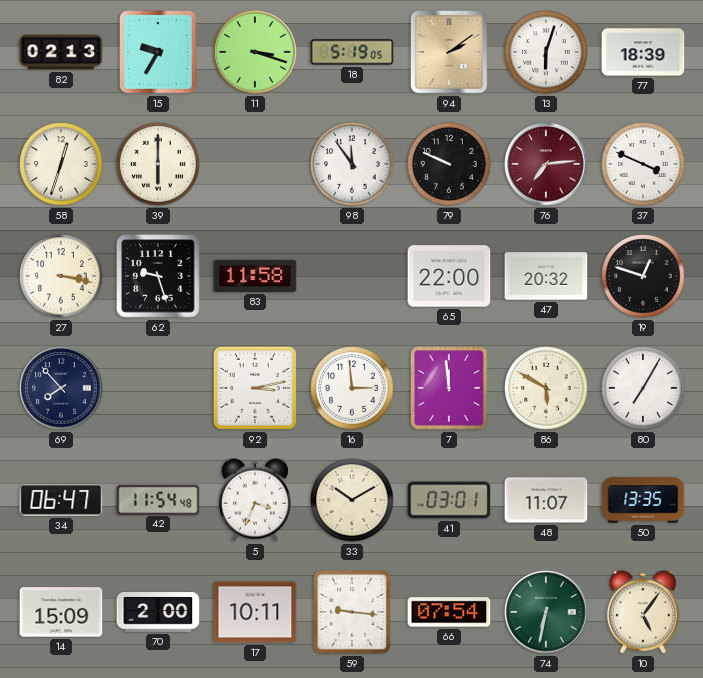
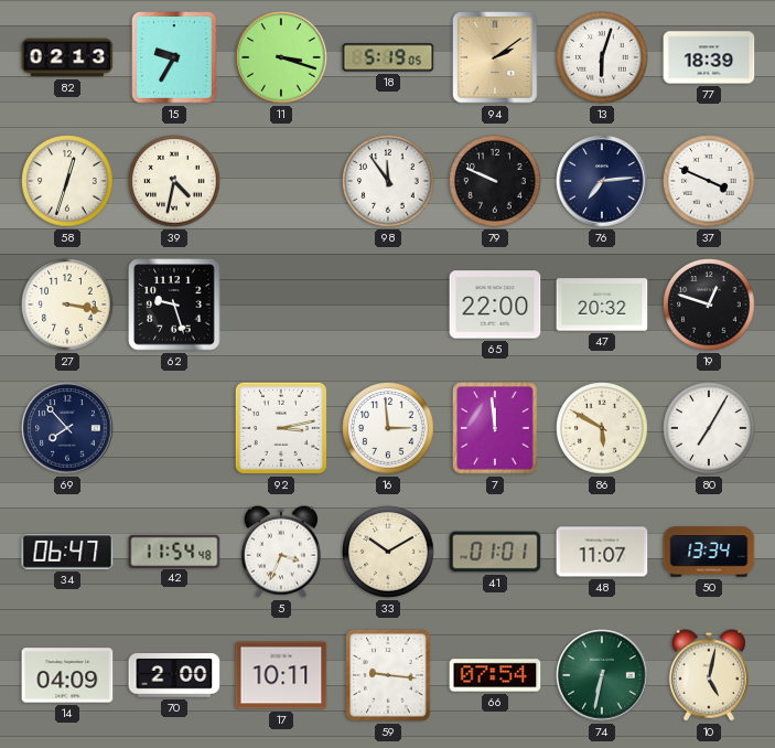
39: 6:00 -> 4:32 (174, 181)
76 dial: burgundy -> navy (602, 181)
83: 11:58 -> none (255, 276)
41: 03:01 -> 01:01 (495, 552)
50: 13:35 -> 13:34 (709, 552)
14: 15:09 -> 04:09 (67, 675)
10: 5:06 -> 5:02 (709, 675)
